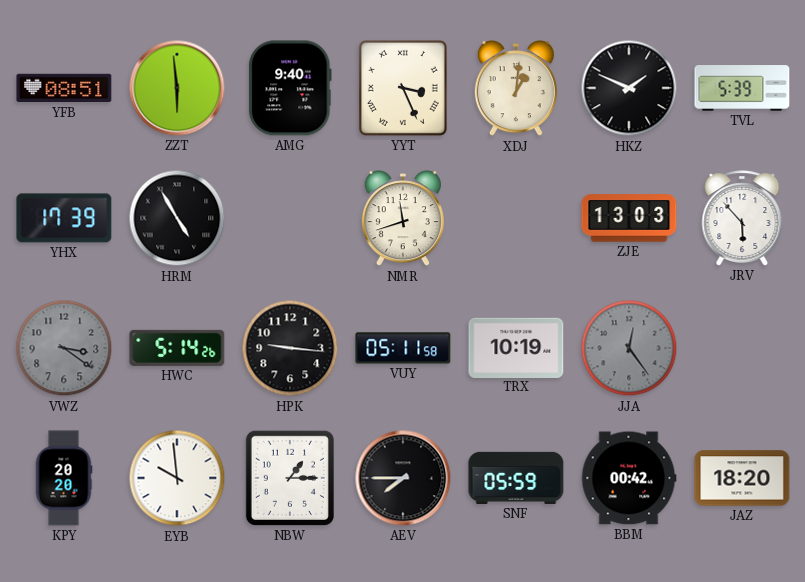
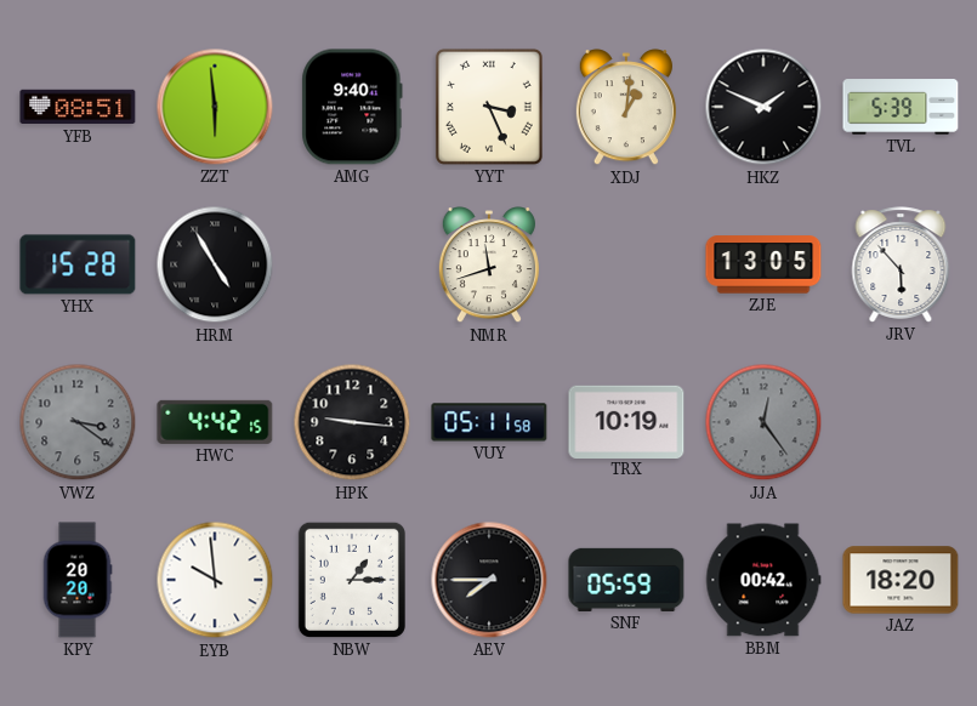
YHX: 17:39 -> 15:28 (78, 264)
ZJE: 13:03 -> 13:05 (763, 264)
HWC: 5:14 -> 4:42 (215, 422)
